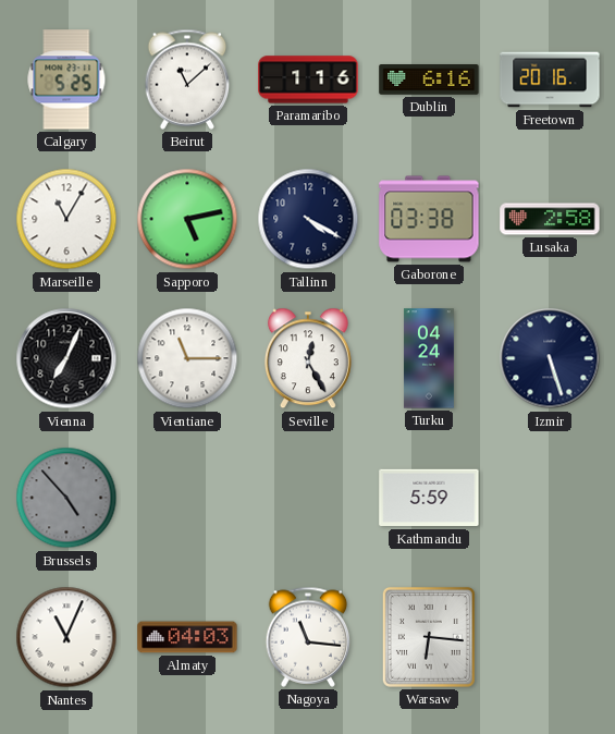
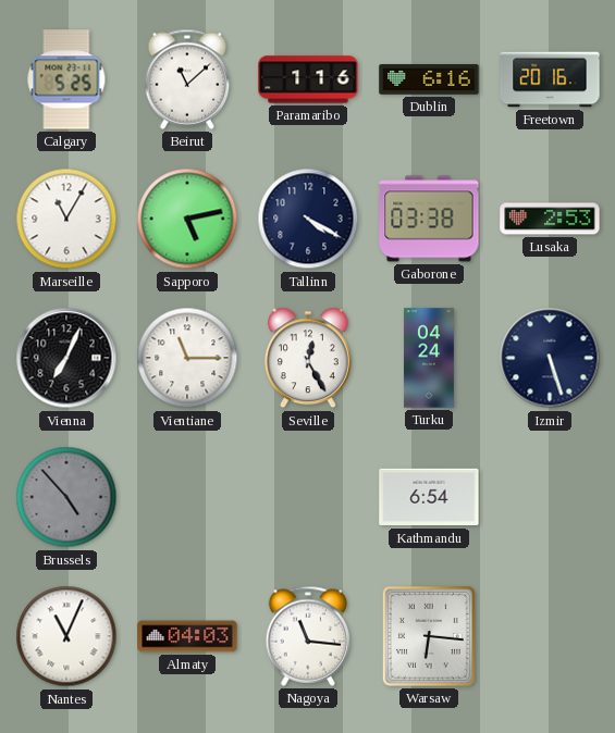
Lusaka: 2:58 -> 2:53 (550, 219)
Kathmandu: 5:59 -> 6:54 (429, 497)
